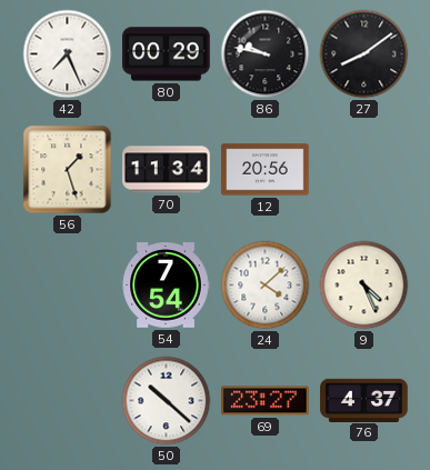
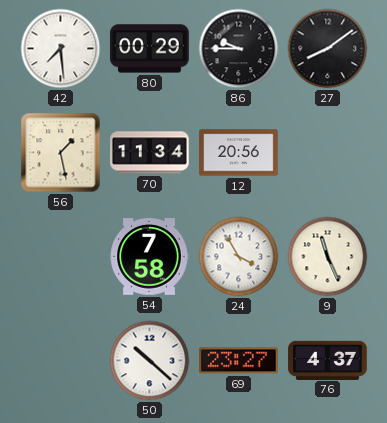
42: 7:26 -> 7:29 (61, 49)
86: 9:47 -> 9:45 (239, 49)
56: 1:27 -> 1:28 (61, 153)
54: 7:54 -> 7:58 (149, 257)
24: 4:08 -> 3:55 (239, 257)
9: 4:26 -> 11:26 (328, 257)
